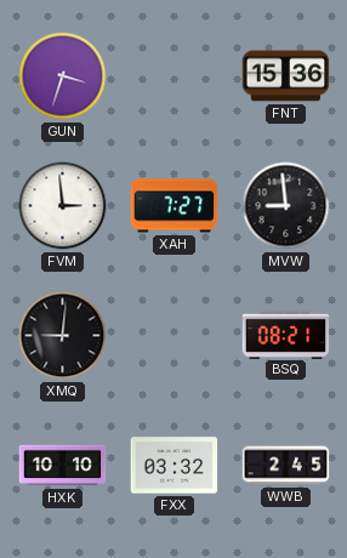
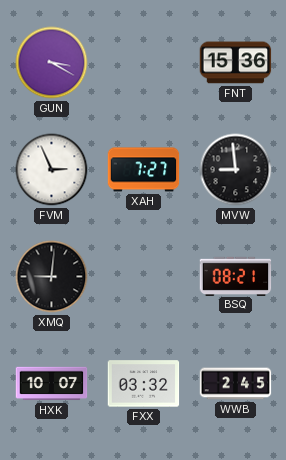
GUN: 3:33 -> 3:20 (52, 63)
FVM: 2:59 -> 2:56 (52, 170)
HXK: 10:10 -> 10:07 (52, 384)
